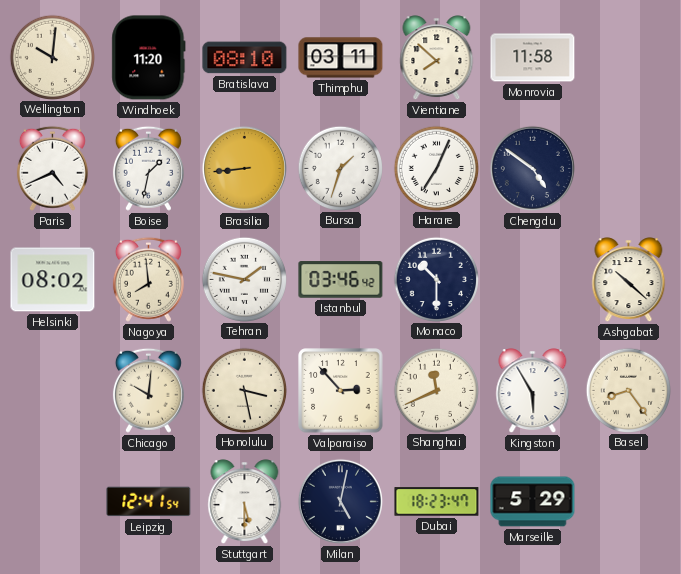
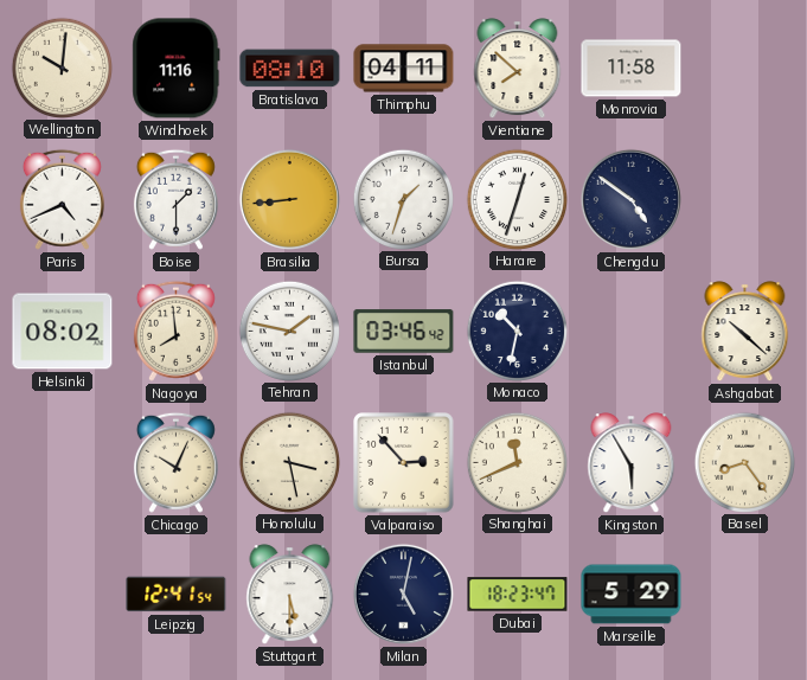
Windhoek: 11:20 -> 11:16 (177, 69)
Thimphu: 03:11 -> 04:11 (404, 69)
Boise: 1:32 -> 1:30 (175, 199)
Harare: 7:04 -> 12:33 (517, 199)
Monaco: 10:30 -> 10:32 (517, 331)
Chicago: 10:01 -> 10:04 (175, 462)
